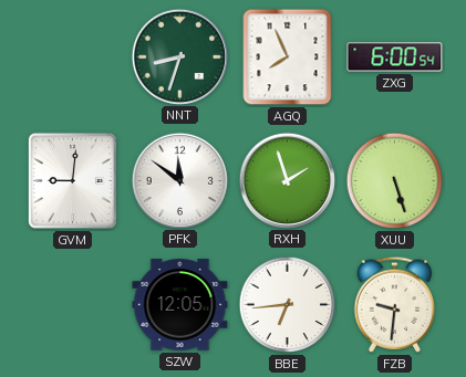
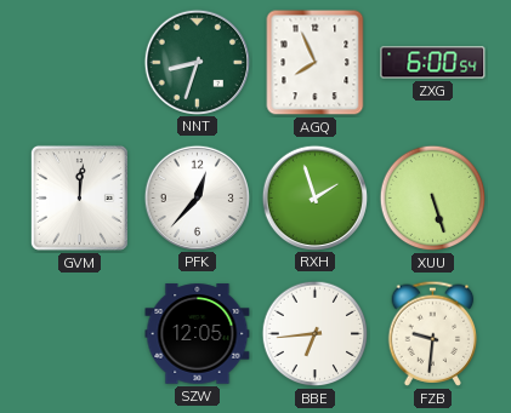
GVM: 9:01 -> 12:01 (79, 197)
PFK: 11:51 -> 12:37 (197, 197)
